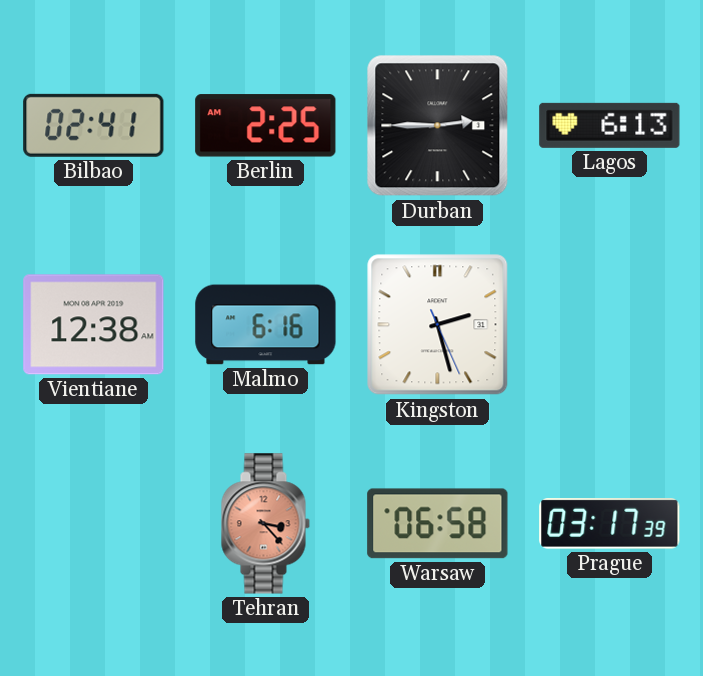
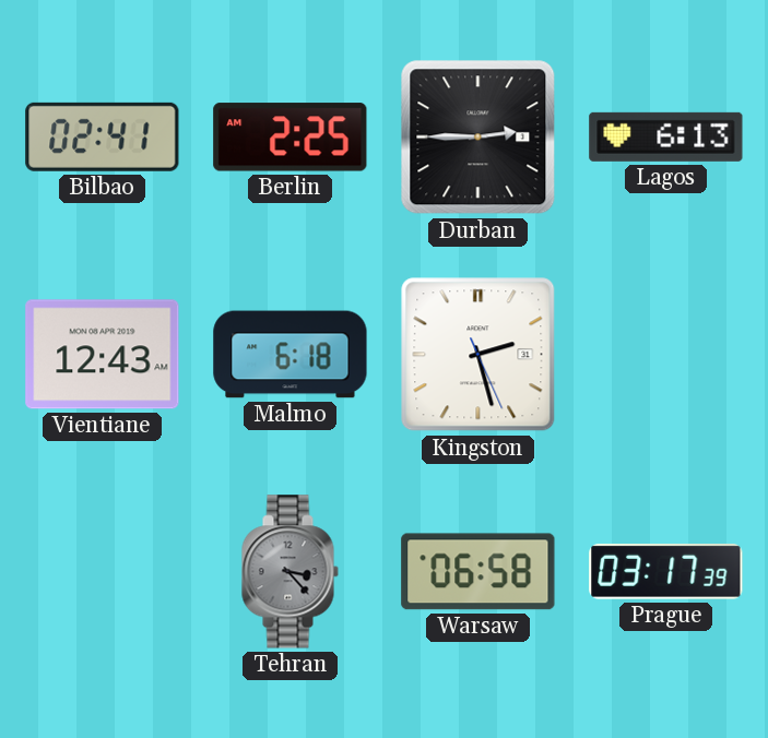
Vientiane: 12:38 -> 12:43 (103, 355)
Malmo: 6:16 -> 6:18 (291, 355)
Tehran dial: salmon -> grey (290, 572)
